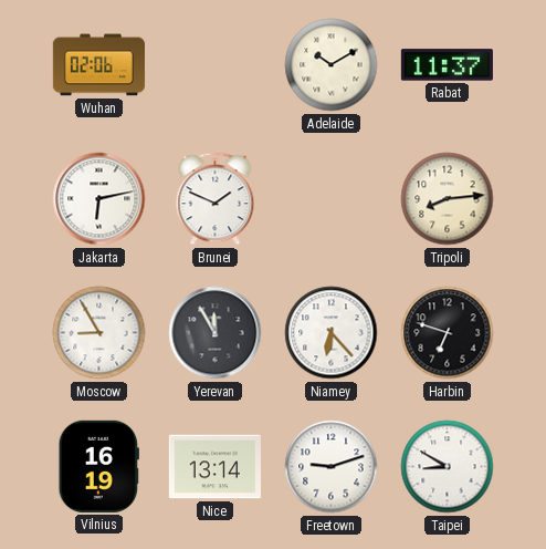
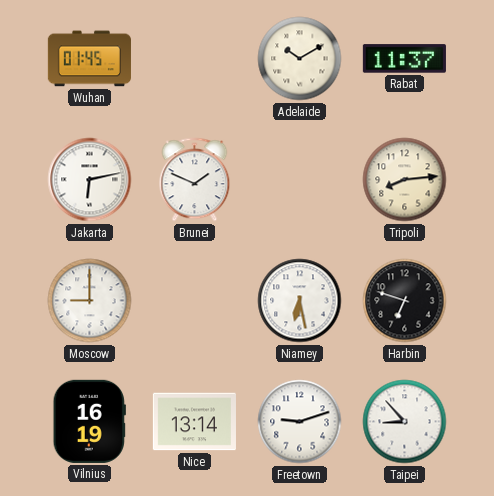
Wuhan: 02:06 -> 01:45 (89, 59)
Moscow: 8:55 -> 9:00 (90, 301)
Yerevan: 11:55 -> none (216, 333)
Niamey: 6:23 -> 6:28 (300, 301)
Taipei: 8:50 -> 8:53 (405, 422)
